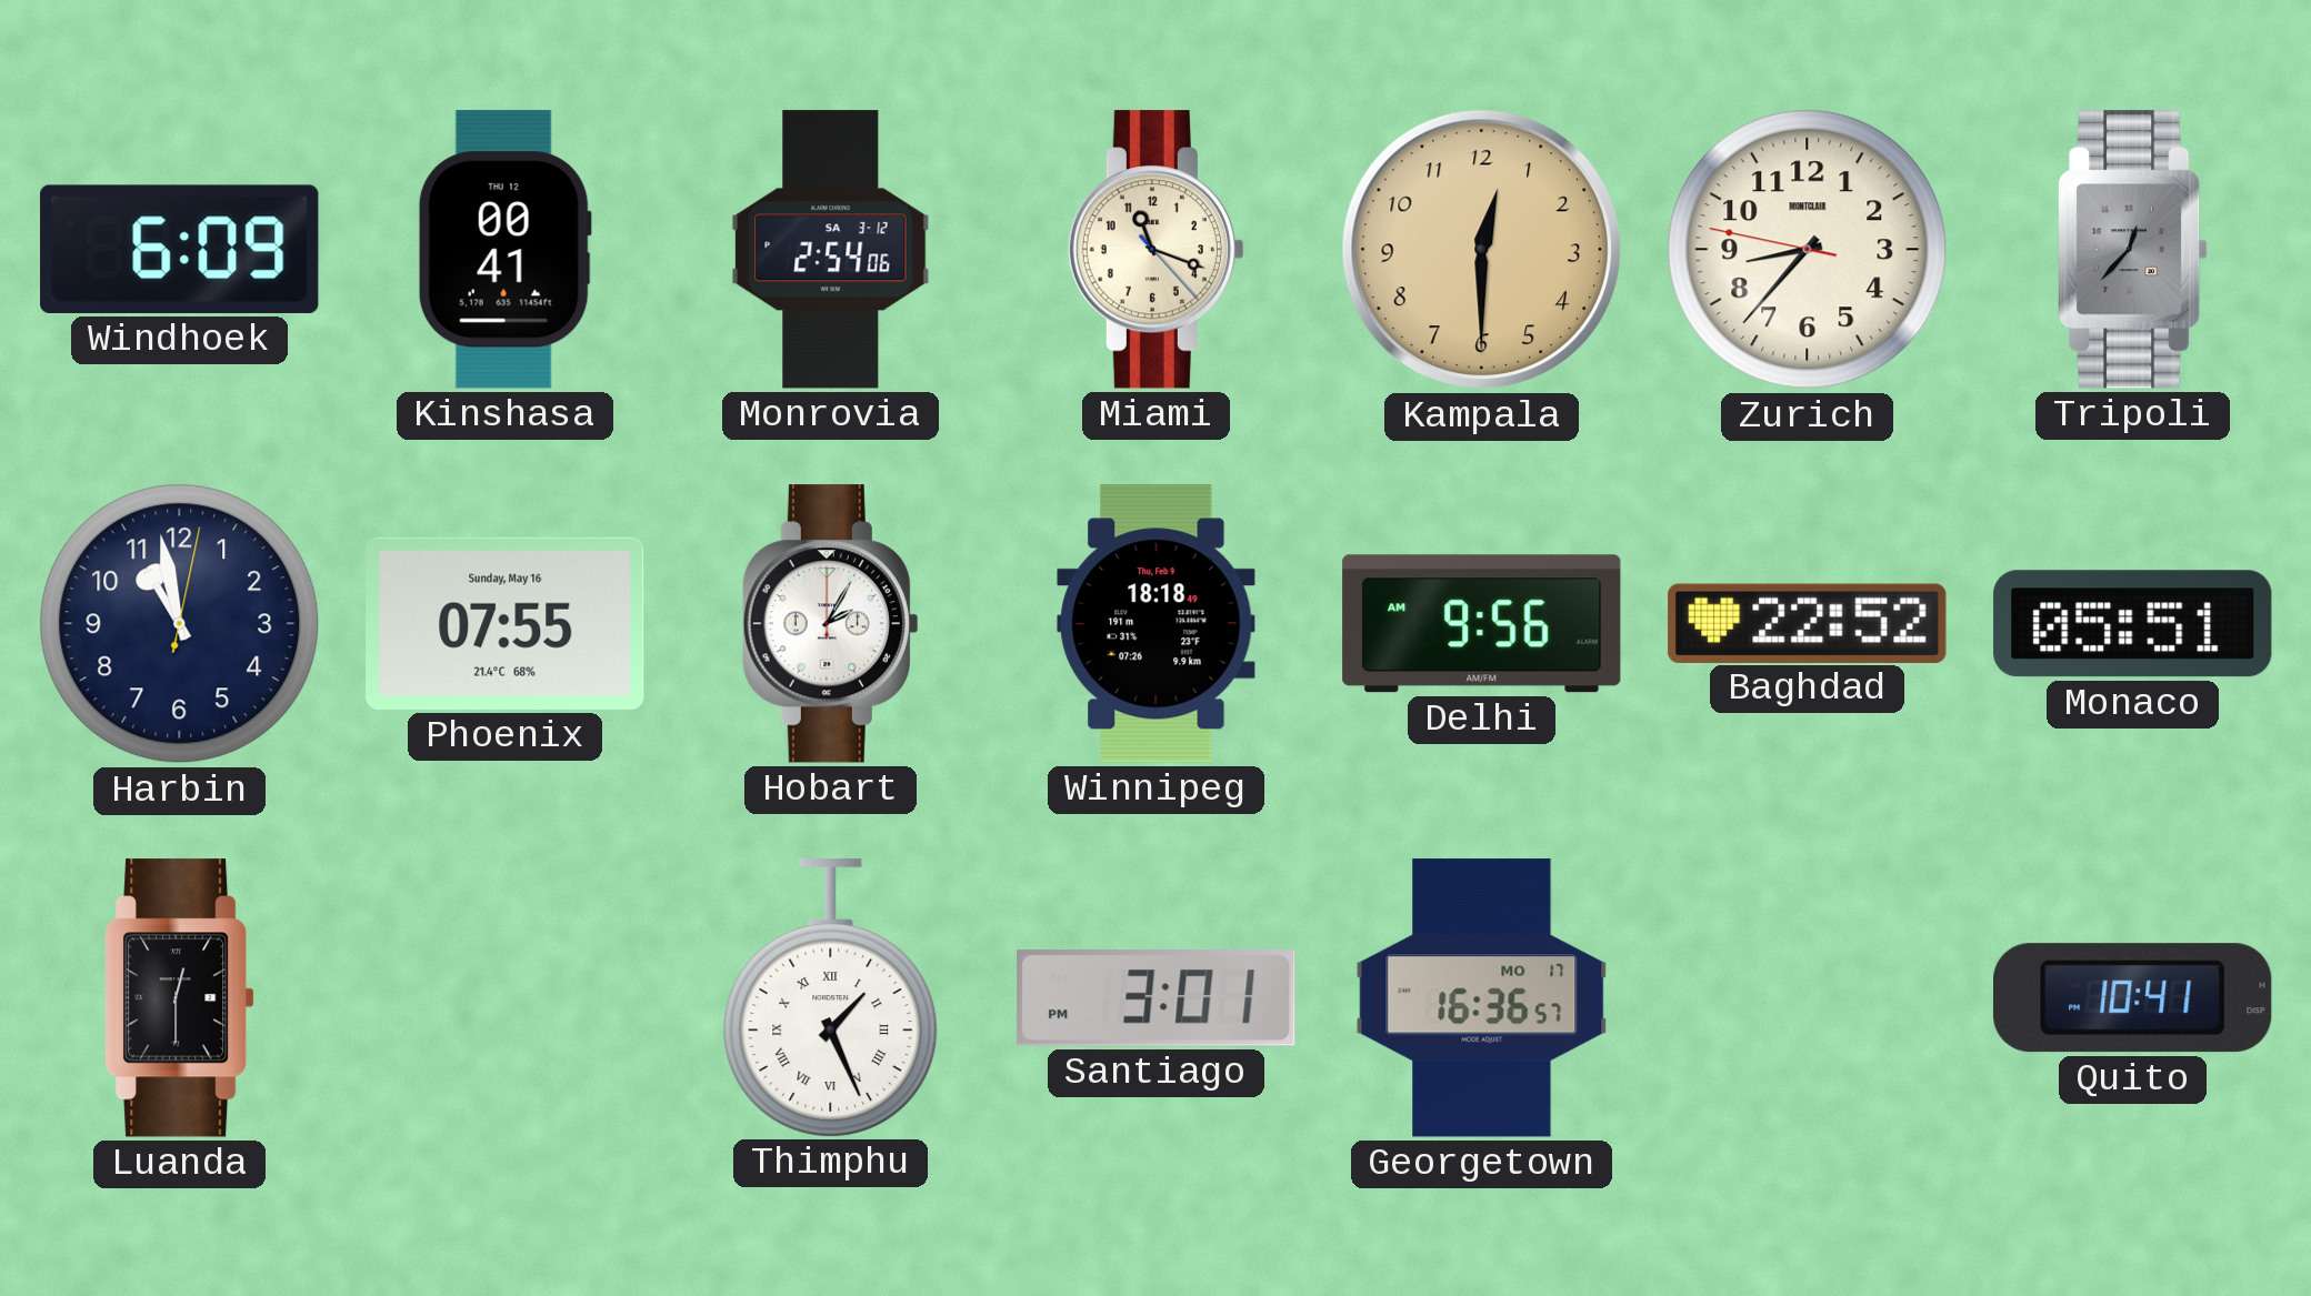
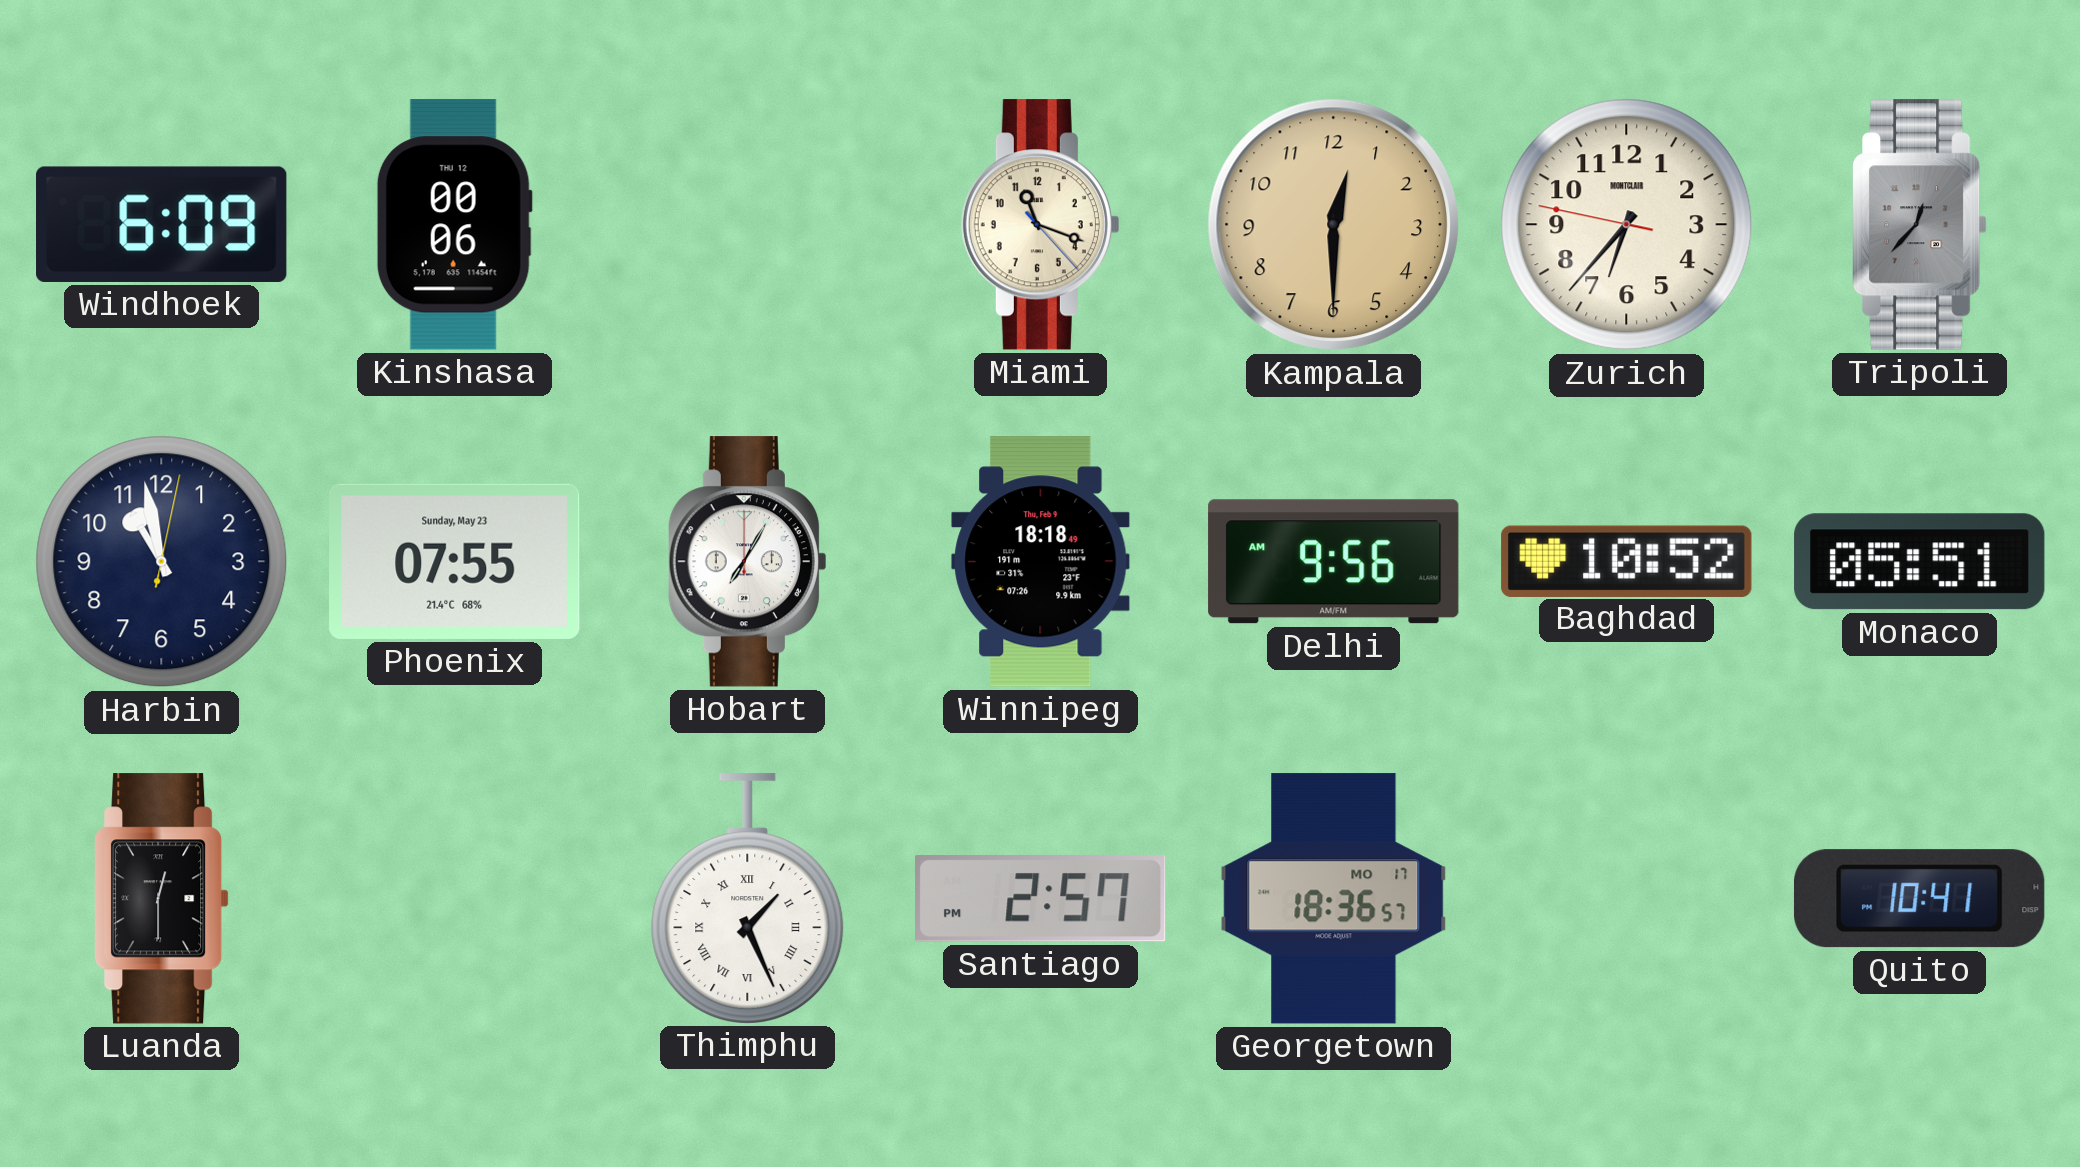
Kinshasa: 00:41 -> 00:06 (454, 225)
Monrovia: 2:54 -> none (831, 250)
Zurich: 8:36 -> 6:36 (1627, 225)
Phoenix date: Sunday, May 16 -> Sunday, May 23 (455, 561)
Hobart: 2:05 -> 7:05 (747, 562)
Baghdad: 22:52 -> 10:52 (1627, 561)
Santiago: 3:01 -> 2:57 (1041, 899)
Georgetown: 16:36 -> 18:36 (1334, 899)
